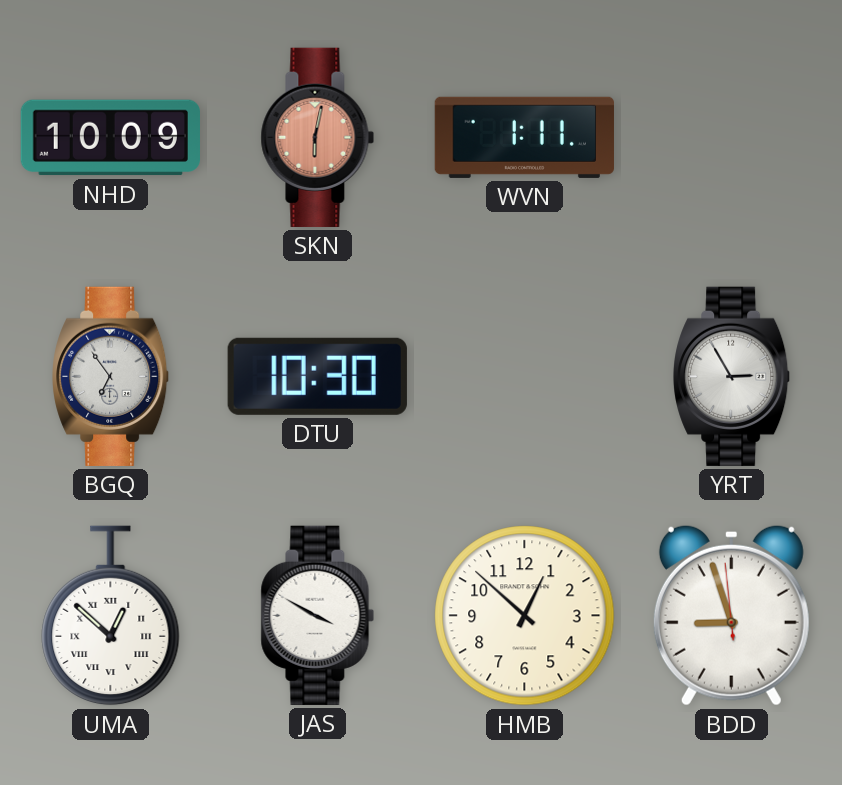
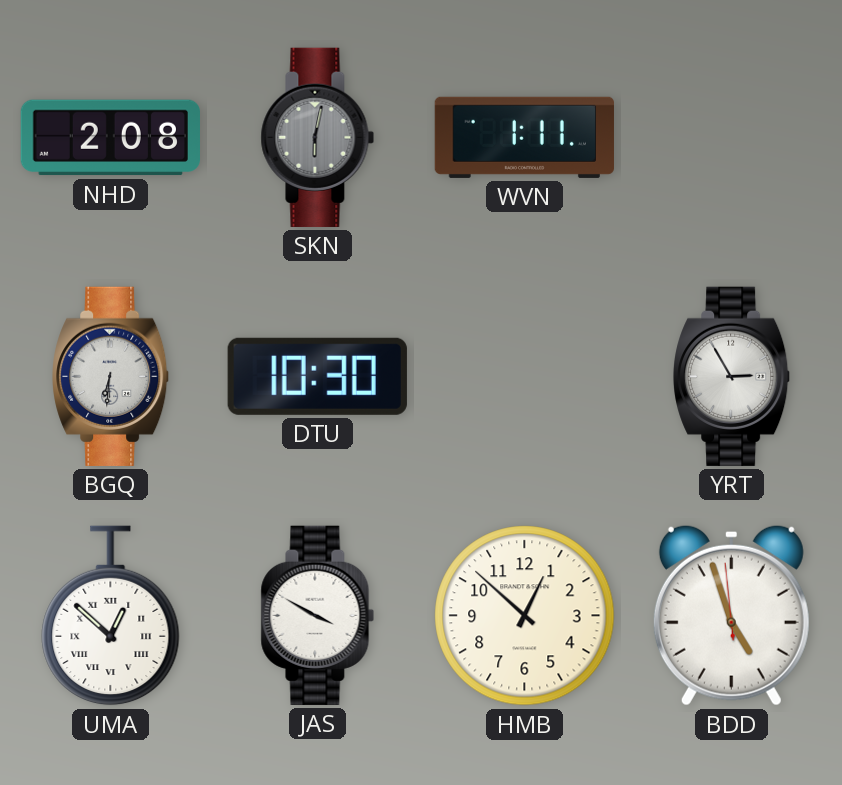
NHD: 10:09 -> 2:08 (110, 138)
SKN dial: salmon -> grey (318, 137)
BGQ: 6:54 -> 6:31 (111, 376)
BDD: 8:56 -> 4:56 (731, 615)
